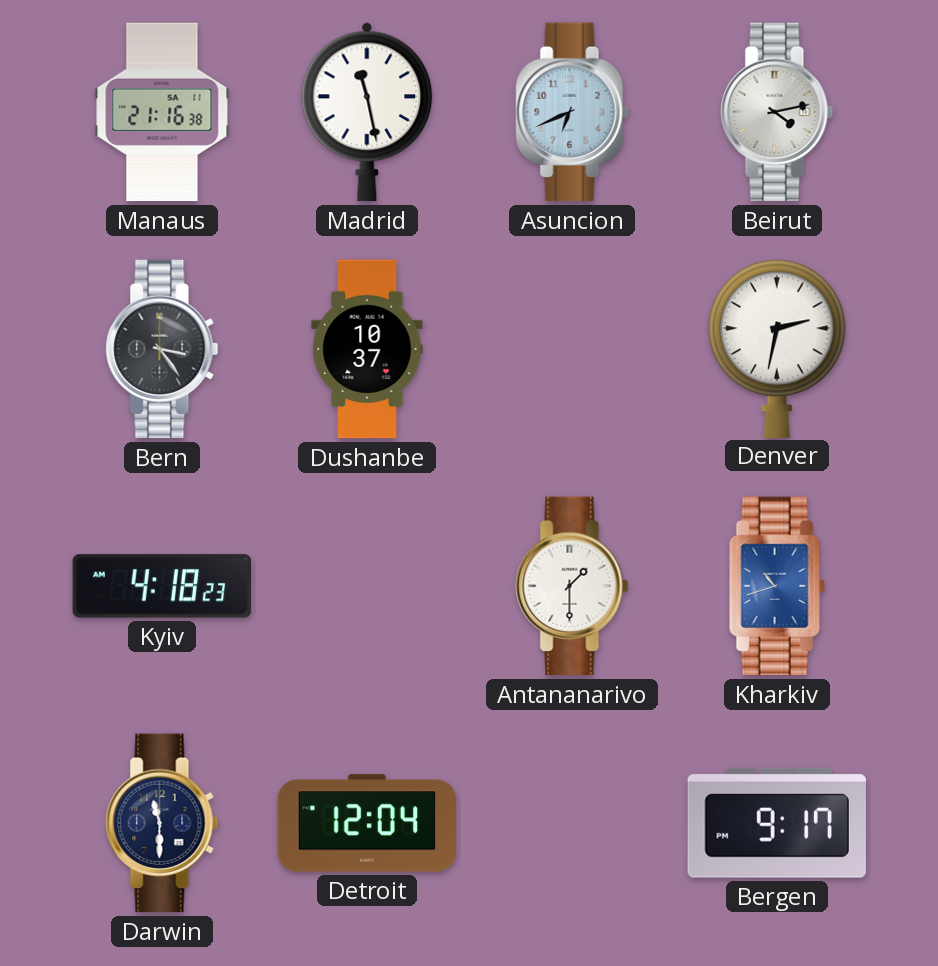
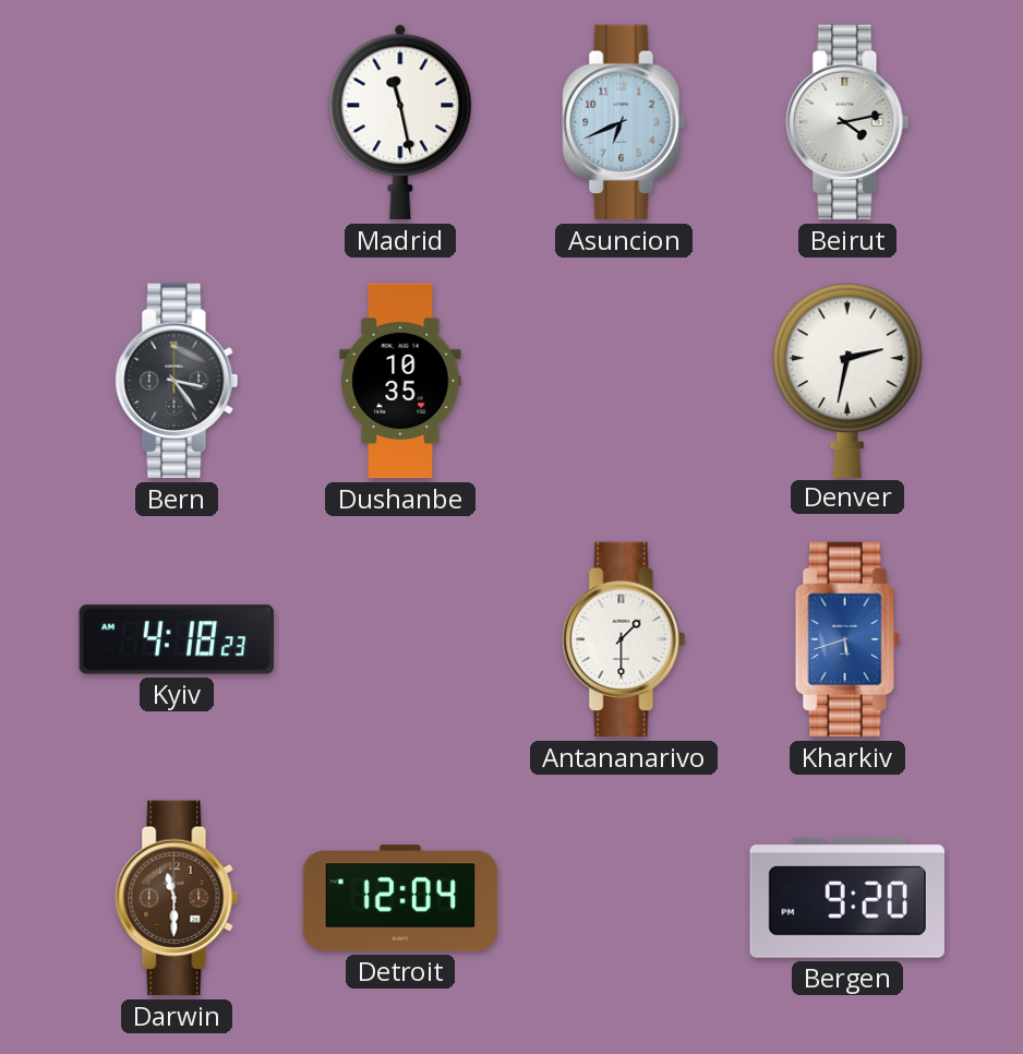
Manaus: 21:16 -> none (162, 112)
Dushanbe: 10:37 -> 10:35 (400, 381)
Kharkiv: 10:42 -> 5:42 (847, 639)
Darwin dial: navy -> brown (177, 898)
Bergen: 9:17 -> 9:20 (847, 898)
